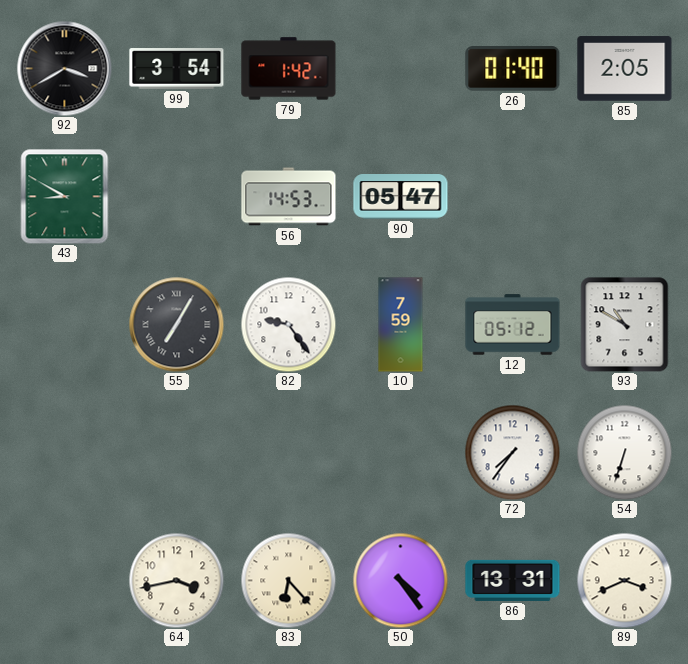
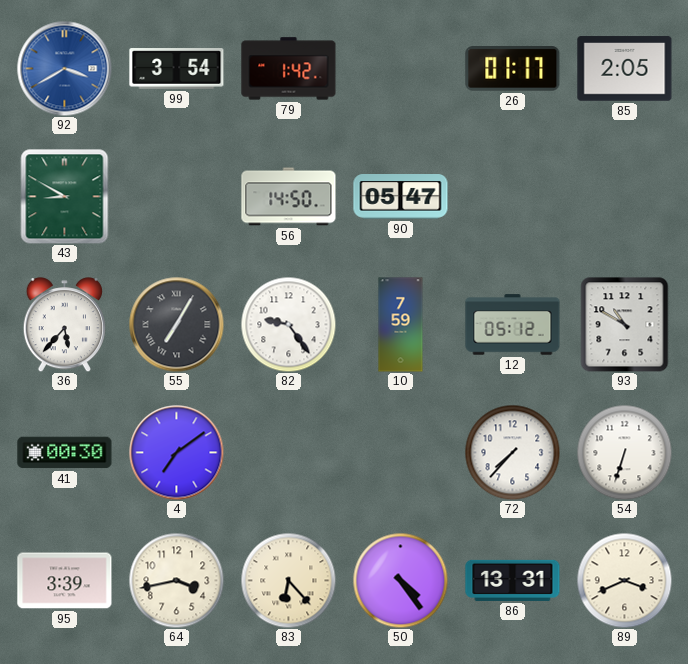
92 dial: black -> blue (64, 68)
26: 01:40 -> 01:17 (513, 69)
56: 14:53 -> 14:50 (289, 197)
36: none -> 5:37 (64, 325)
41: none -> 00:30 (65, 453)
4: none -> 7:09 (176, 452)
72: 7:36 -> 7:37 (512, 452)
95: none -> 3:39 (65, 581)
